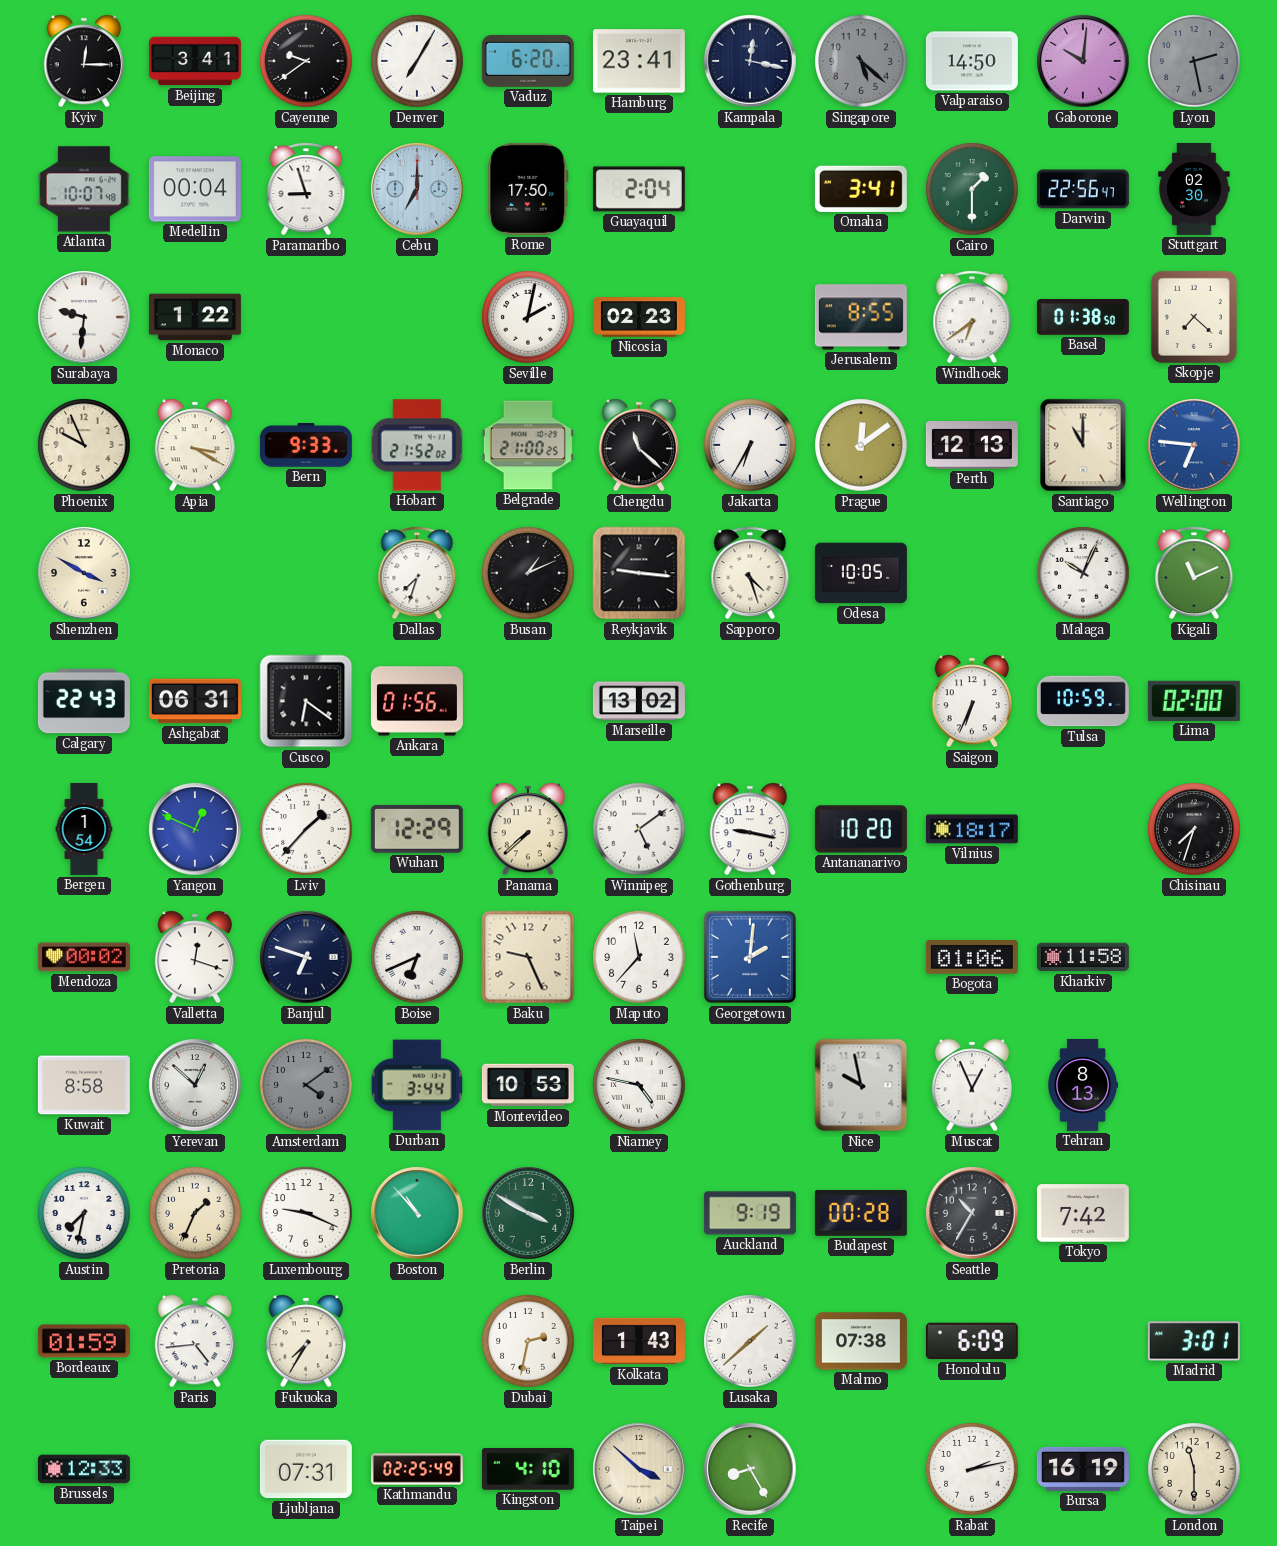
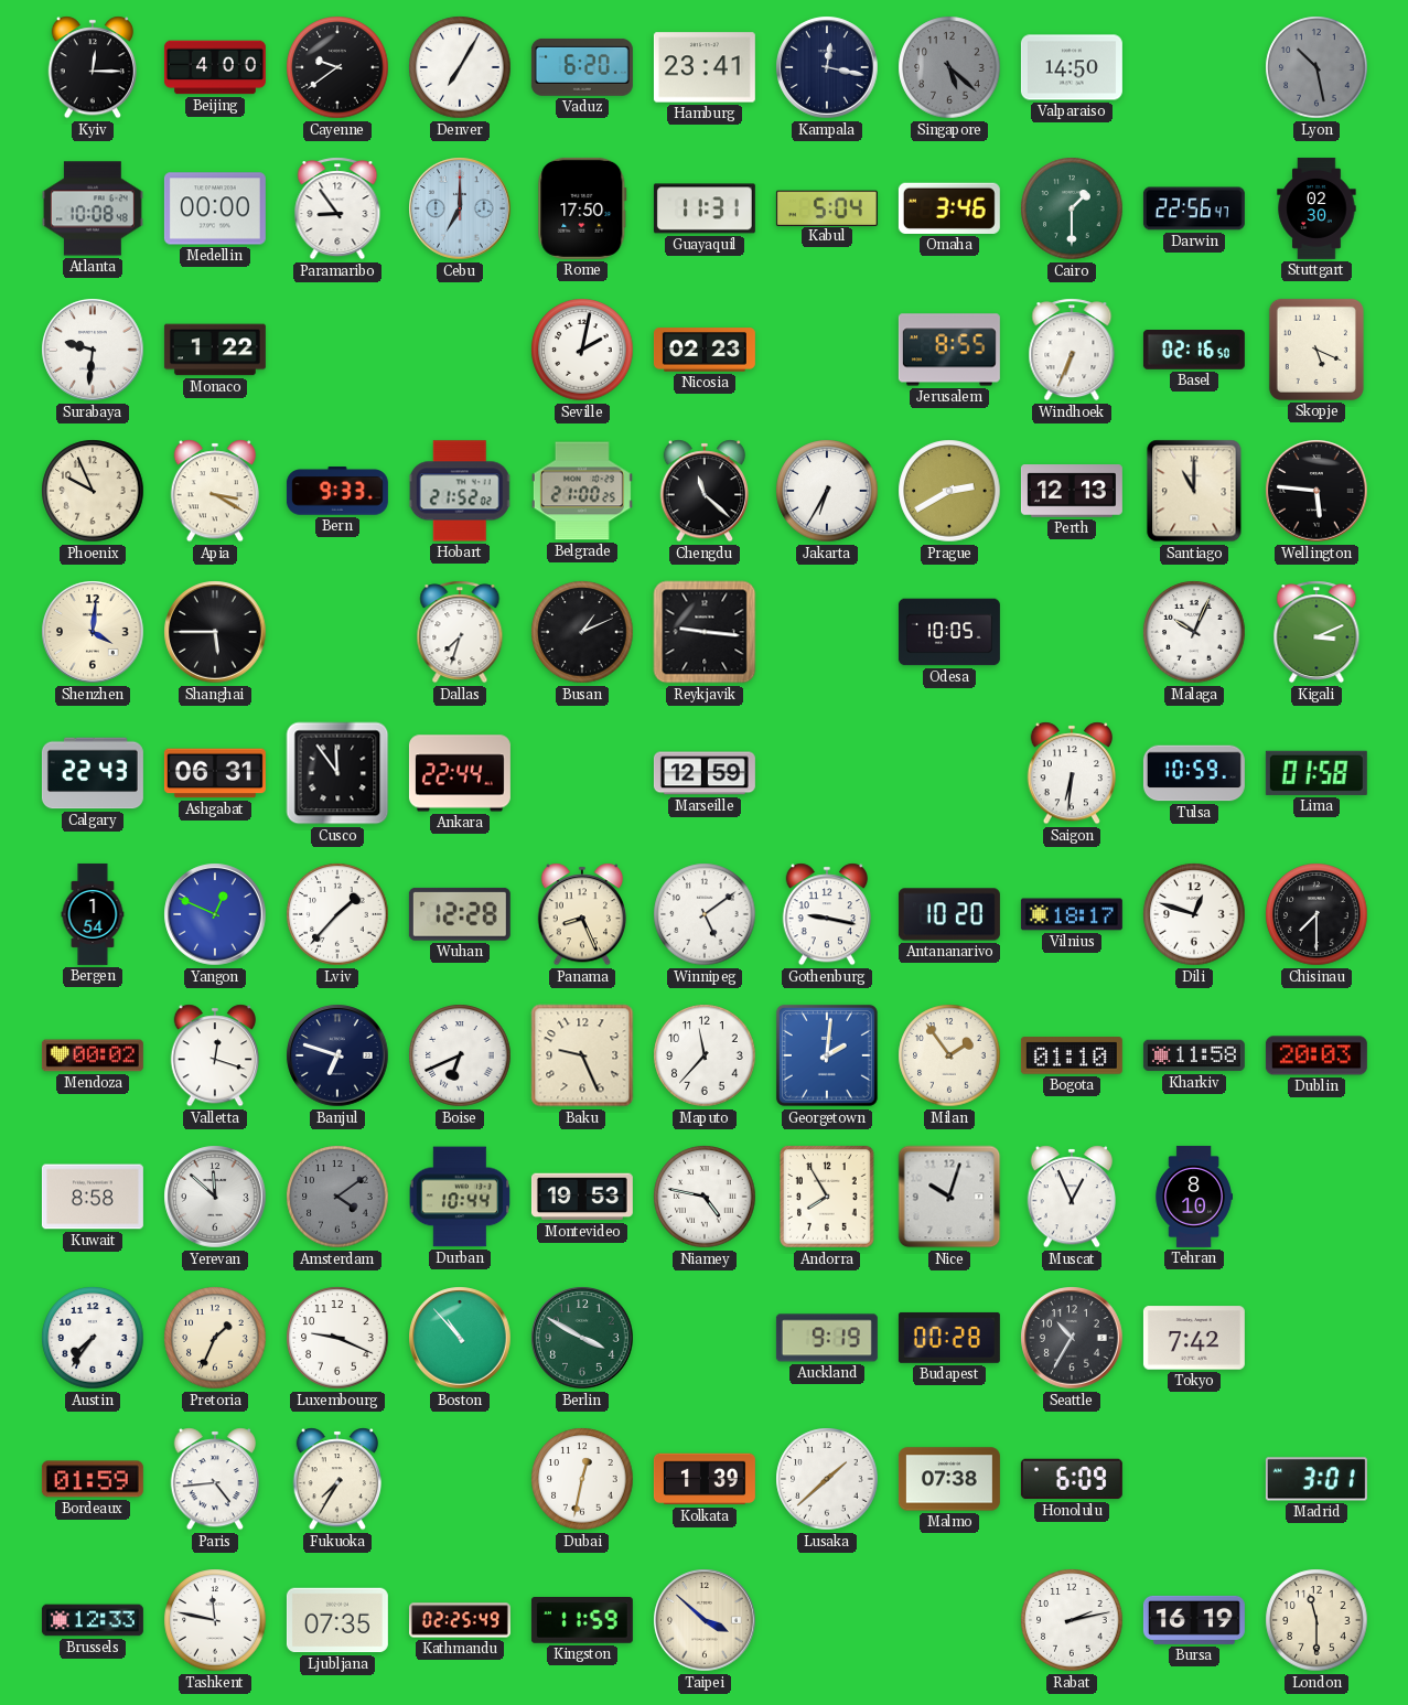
Beijing: 3:41 -> 4:00 (215, 67)
Gaborone: 10:01 -> none (1083, 61)
Lyon: 2:28 -> 10:28 (1316, 67)
Atlanta: 10:07 -> 10:08 (93, 208)
Medellin: 00:04 -> 00:00 (215, 208)
Paramaribo: 8:57 -> 8:54 (337, 208)
Guayaquil: 2:04 -> 11:31 (705, 208)
Kabul: none -> 5:04 (827, 207)
Omaha: 3:41 -> 3:46 (949, 208)
Windhoek: 6:39 -> 6:34 (1072, 350)
Basel: 01:38 -> 02:16 (1194, 351)
Skopje: 7:22 -> 5:19 (1316, 350)
Prague: 12:09 -> 2:40 (949, 491)
Wellington: 6:46 -> 5:46 (1316, 491)
Wellington dial: blue -> black (1316, 491)
Shenzhen: 3:50 -> 4:01 (93, 632)
Shanghai: none -> 5:45 (215, 632)
Sapporo: 4:27 -> none (750, 573)
Kigali: 11:11 -> 3:11 (1316, 632)
Cusco: 6:21 -> 11:54 (337, 773)
Ankara: 01:56 -> 22:44 (460, 773)
Marseille: 13:02 -> 12:59 (705, 773)
Saigon: 6:34 -> 6:31 (1071, 773)
Lima: 02:00 -> 01:58 (1316, 773)
Wuhan: 12:29 -> 12:28 (460, 914)
Panama: 7:38 -> 8:26 (581, 914)
Dili: none -> 12:48 (1194, 914)
Chisinau: 7:33 -> 7:30 (1316, 914)
Milan: none -> 1:54 (949, 1055)
Bogota: 01:06 -> 01:10 (1072, 1055)
Dublin: none -> 20:03 (1316, 1055)
Yerevan: 12:52 -> 11:52 (215, 1197)
Durban: 3:44 -> 10:44 (459, 1197)
Montevideo: 10:53 -> 19:53 (582, 1197)
Andorra: none -> 7:55 (828, 1197)
Nice: 9:58 -> 10:03 (949, 1197)
Tehran: 8:13 -> 8:10 (1193, 1197)
Austin: 7:32 -> 7:36 (93, 1338)
Dubai: 2:32 -> 12:32 (582, 1479)
Kolkata: 1:43 -> 1:39 (705, 1479)
Tashkent: none -> 11:47 (215, 1620)
Ljubljana: 07:31 -> 07:35 (337, 1620)
Kingston: 4:10 -> 11:59 (582, 1621)
Recife: 8:25 -> none (750, 1469)
